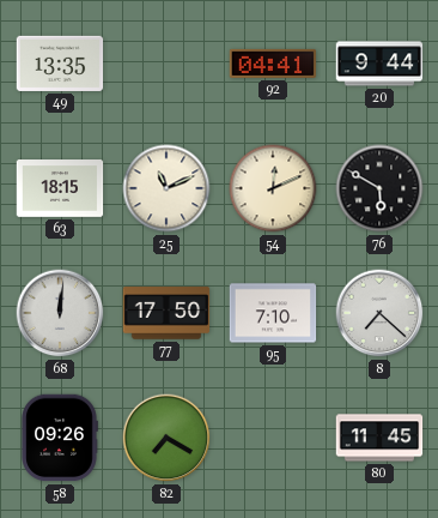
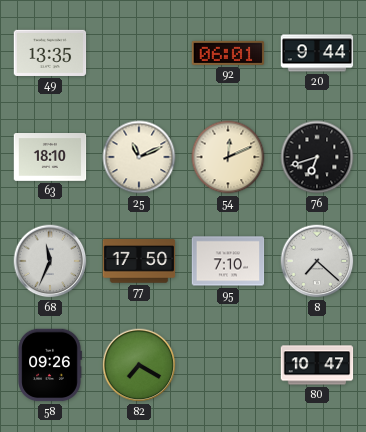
92: 04:41 -> 06:01 (228, 53)
63: 18:15 -> 18:10 (50, 158)
76: 5:50 -> 6:42 (317, 157)
68: 12:01 -> 11:34 (50, 261)
80: 11:45 -> 10:47 (317, 365)
